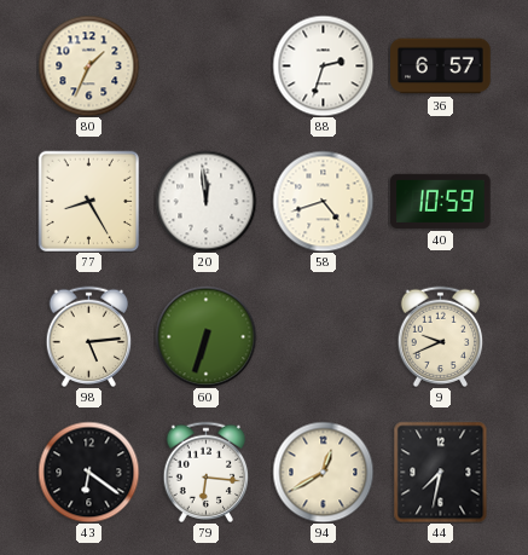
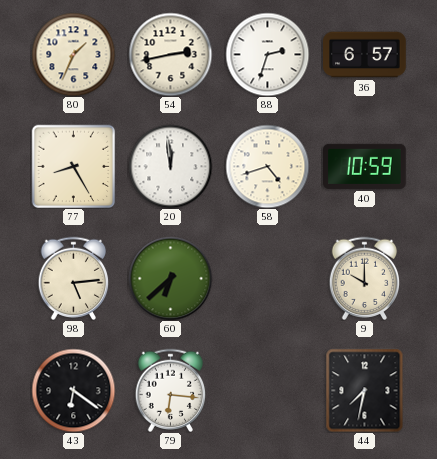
54: none -> 2:43 (170, 54)
60: 6:33 -> 6:38 (170, 278)
9: 9:41 -> 10:00 (365, 278)
94: 12:40 -> none (323, 472)
